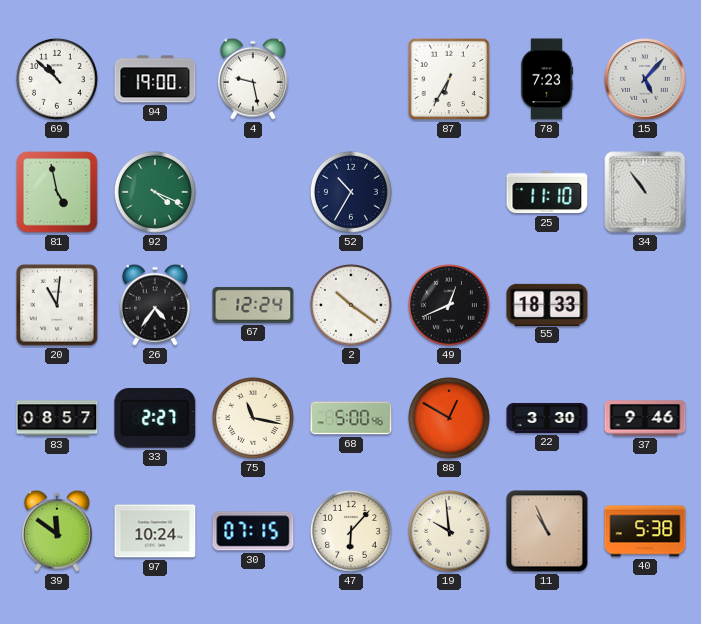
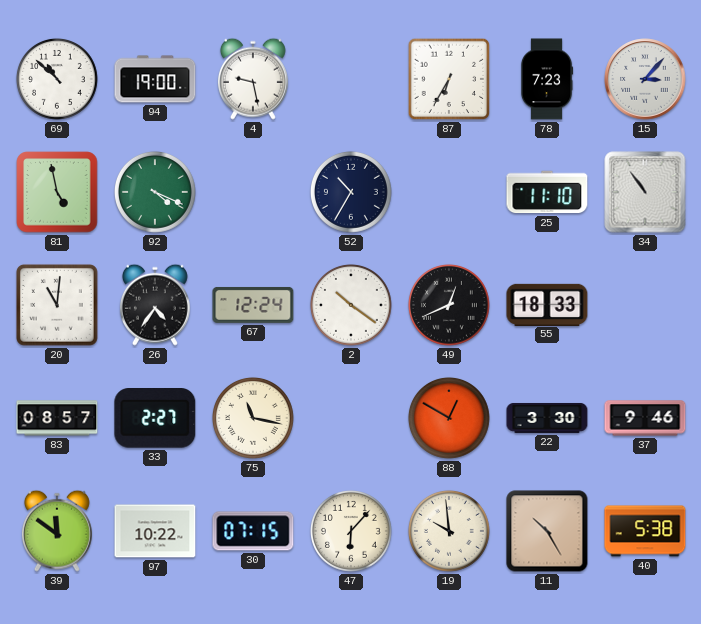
15: 5:07 -> 3:07 (645, 79)
68: 5:00 -> none (351, 418)
97: 10:24 -> 10:22 (155, 531)
11: 10:56 -> 10:25 (547, 531)
